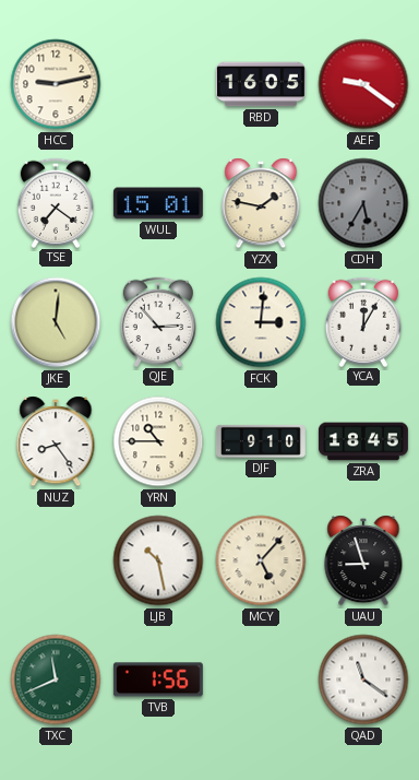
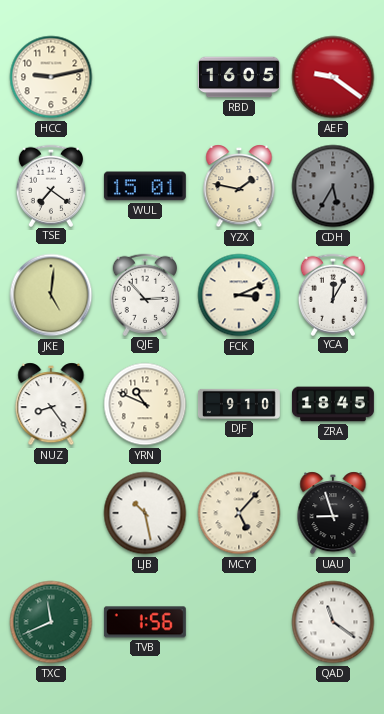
FCK: 3:01 -> 3:11 (239, 295)
YRN: 10:45 -> 10:49 (145, 404)
